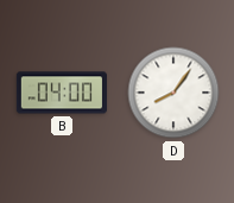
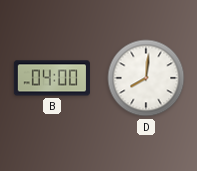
D: 8:06 -> 8:01 (146, 78)
